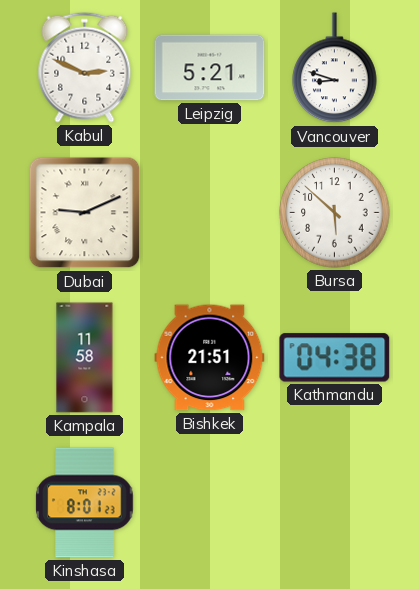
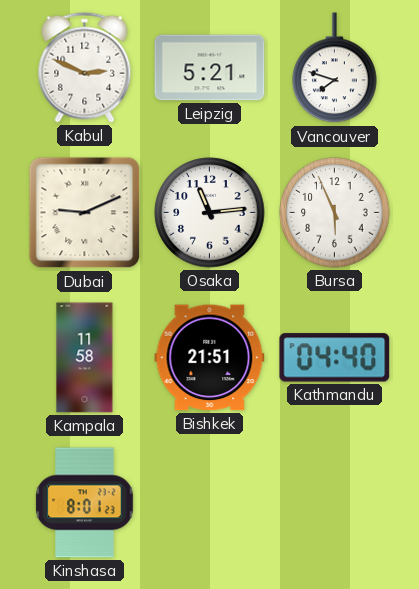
Vancouver: 8:48 -> 7:48 (335, 68)
Osaka: none -> 11:14 (210, 213)
Bursa: 5:52 -> 5:56 (335, 213)
Kathmandu: 04:38 -> 04:40 (335, 358)
